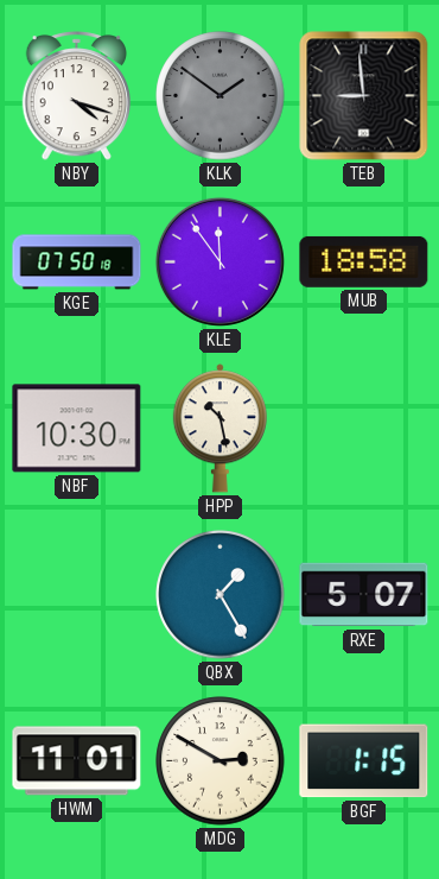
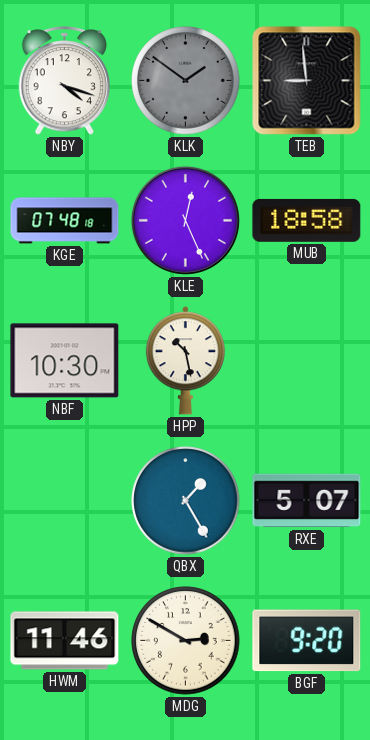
KGE: 07:50 -> 07:48 (65, 221)
KLE: 11:54 -> 12:26 (185, 220)
HWM: 11:01 -> 11:46 (65, 641)
BGF: 1:15 -> 9:20 (307, 641)
